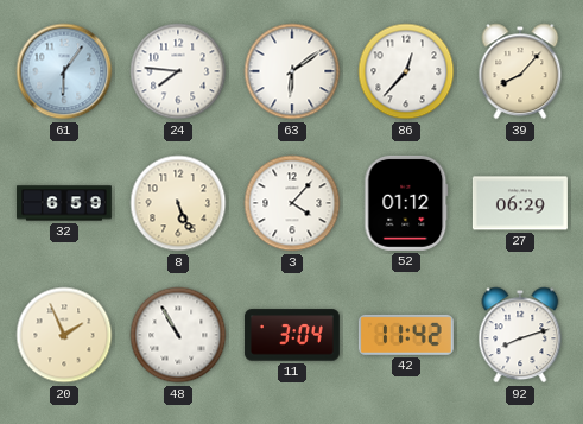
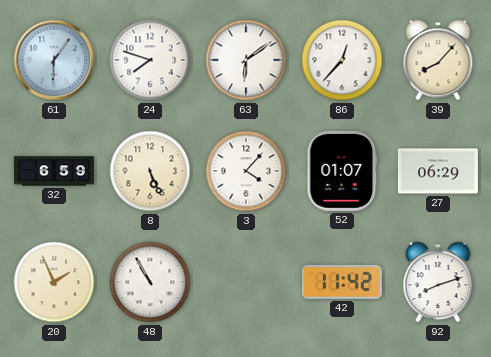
24: 7:46 -> 7:48 (150, 60)
52: 01:12 -> 01:07 (342, 171)
11: 3:04 -> none (292, 335)
